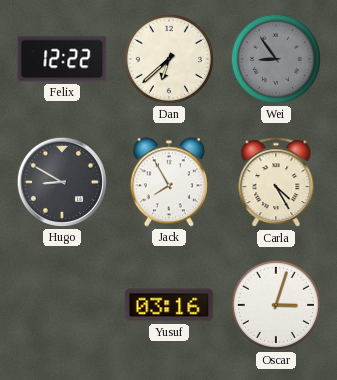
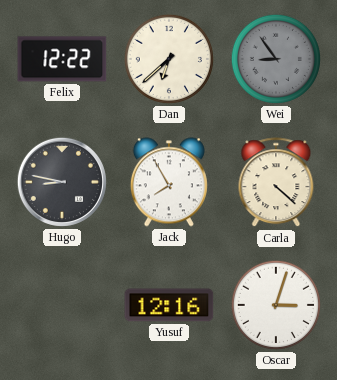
Hugo: 8:50 -> 8:47 (62, 182)
Carla: 4:25 -> 4:22 (276, 183)
Yusuf: 03:16 -> 12:16 (169, 305)
